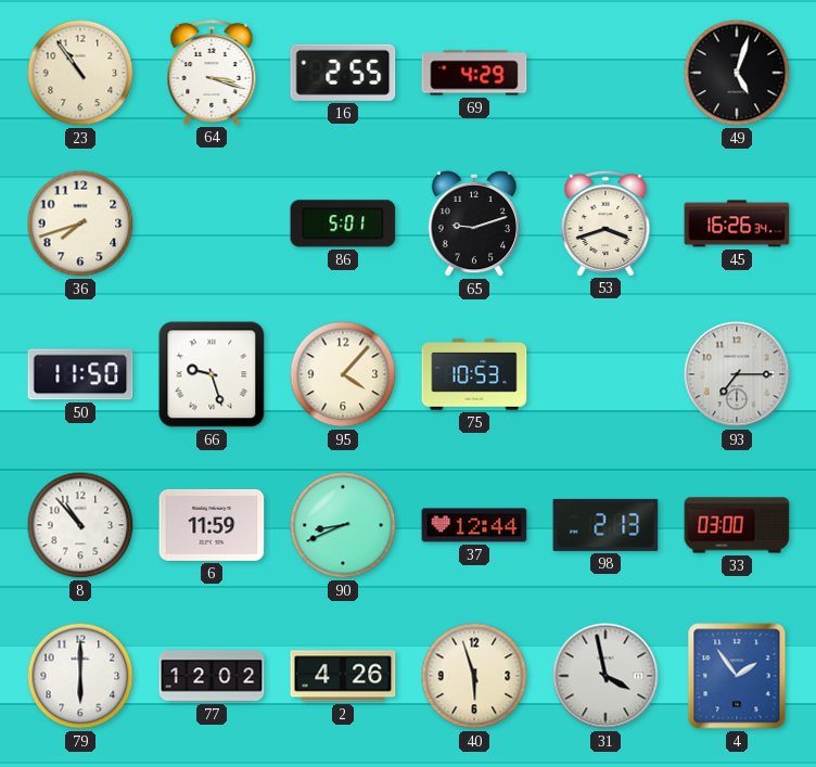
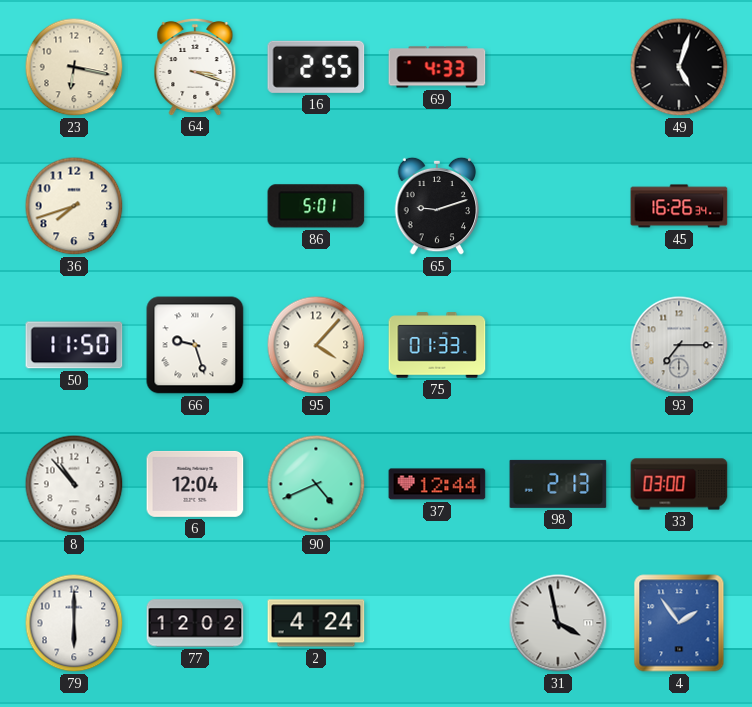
23: 10:54 -> 6:17 (74, 67)
69: 4:29 -> 4:33 (437, 67)
53: 3:42 -> none (605, 222)
75: 10:53 -> 01:33 (437, 345)
6: 11:59 -> 12:04 (195, 484)
90: 8:41 -> 4:41 (316, 484)
2: 4:26 -> 4:24 (316, 623)
40: 5:57 -> none (474, 676)
